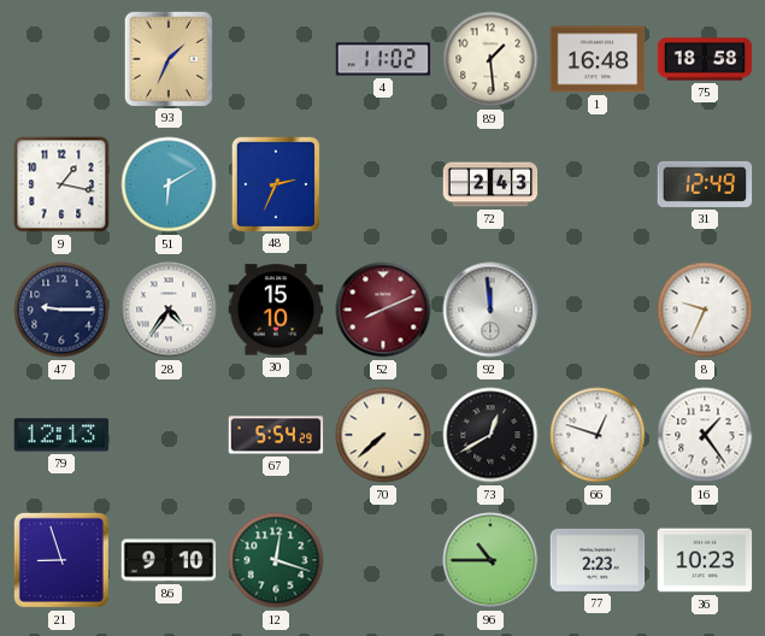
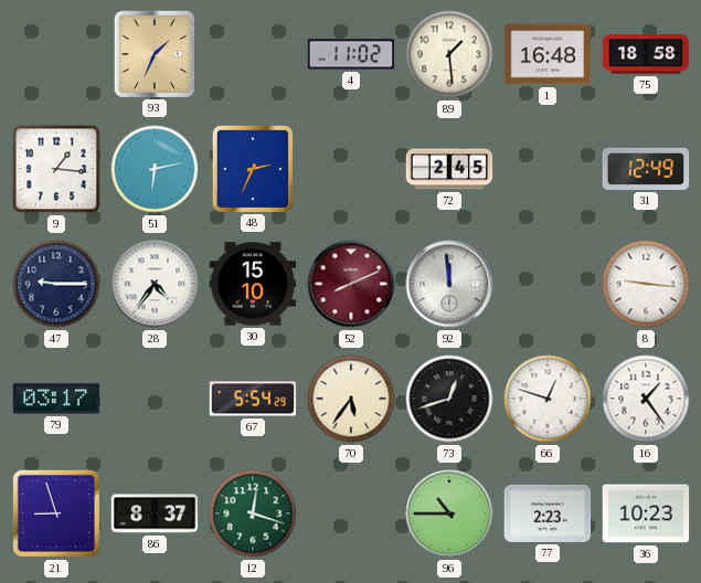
9: 1:17 -> 1:16 (56, 169)
51: 6:10 -> 6:13 (155, 169)
72: 2:43 -> 2:45 (449, 169)
8: 9:34 -> 9:16 (646, 284)
79: 12:13 -> 03:17 (56, 399)
70: 7:38 -> 5:36 (351, 399)
73: 12:40 -> 12:42 (449, 399)
86: 9:10 -> 8:37 (155, 513)
